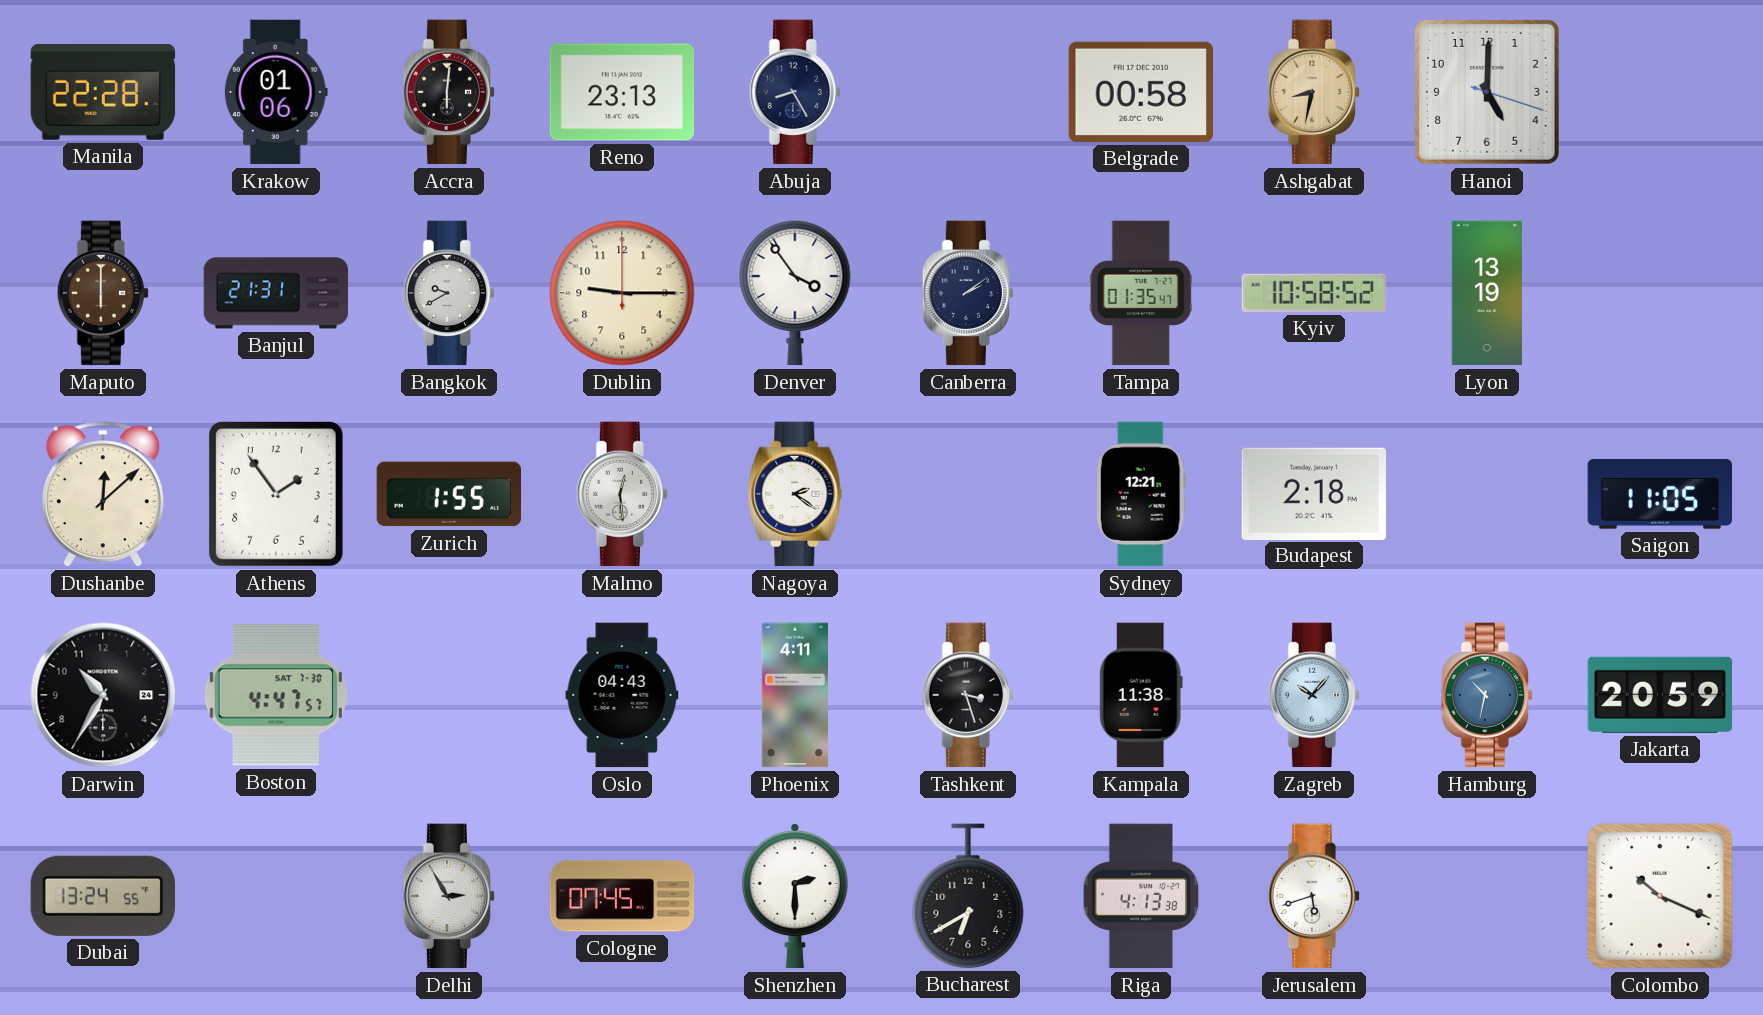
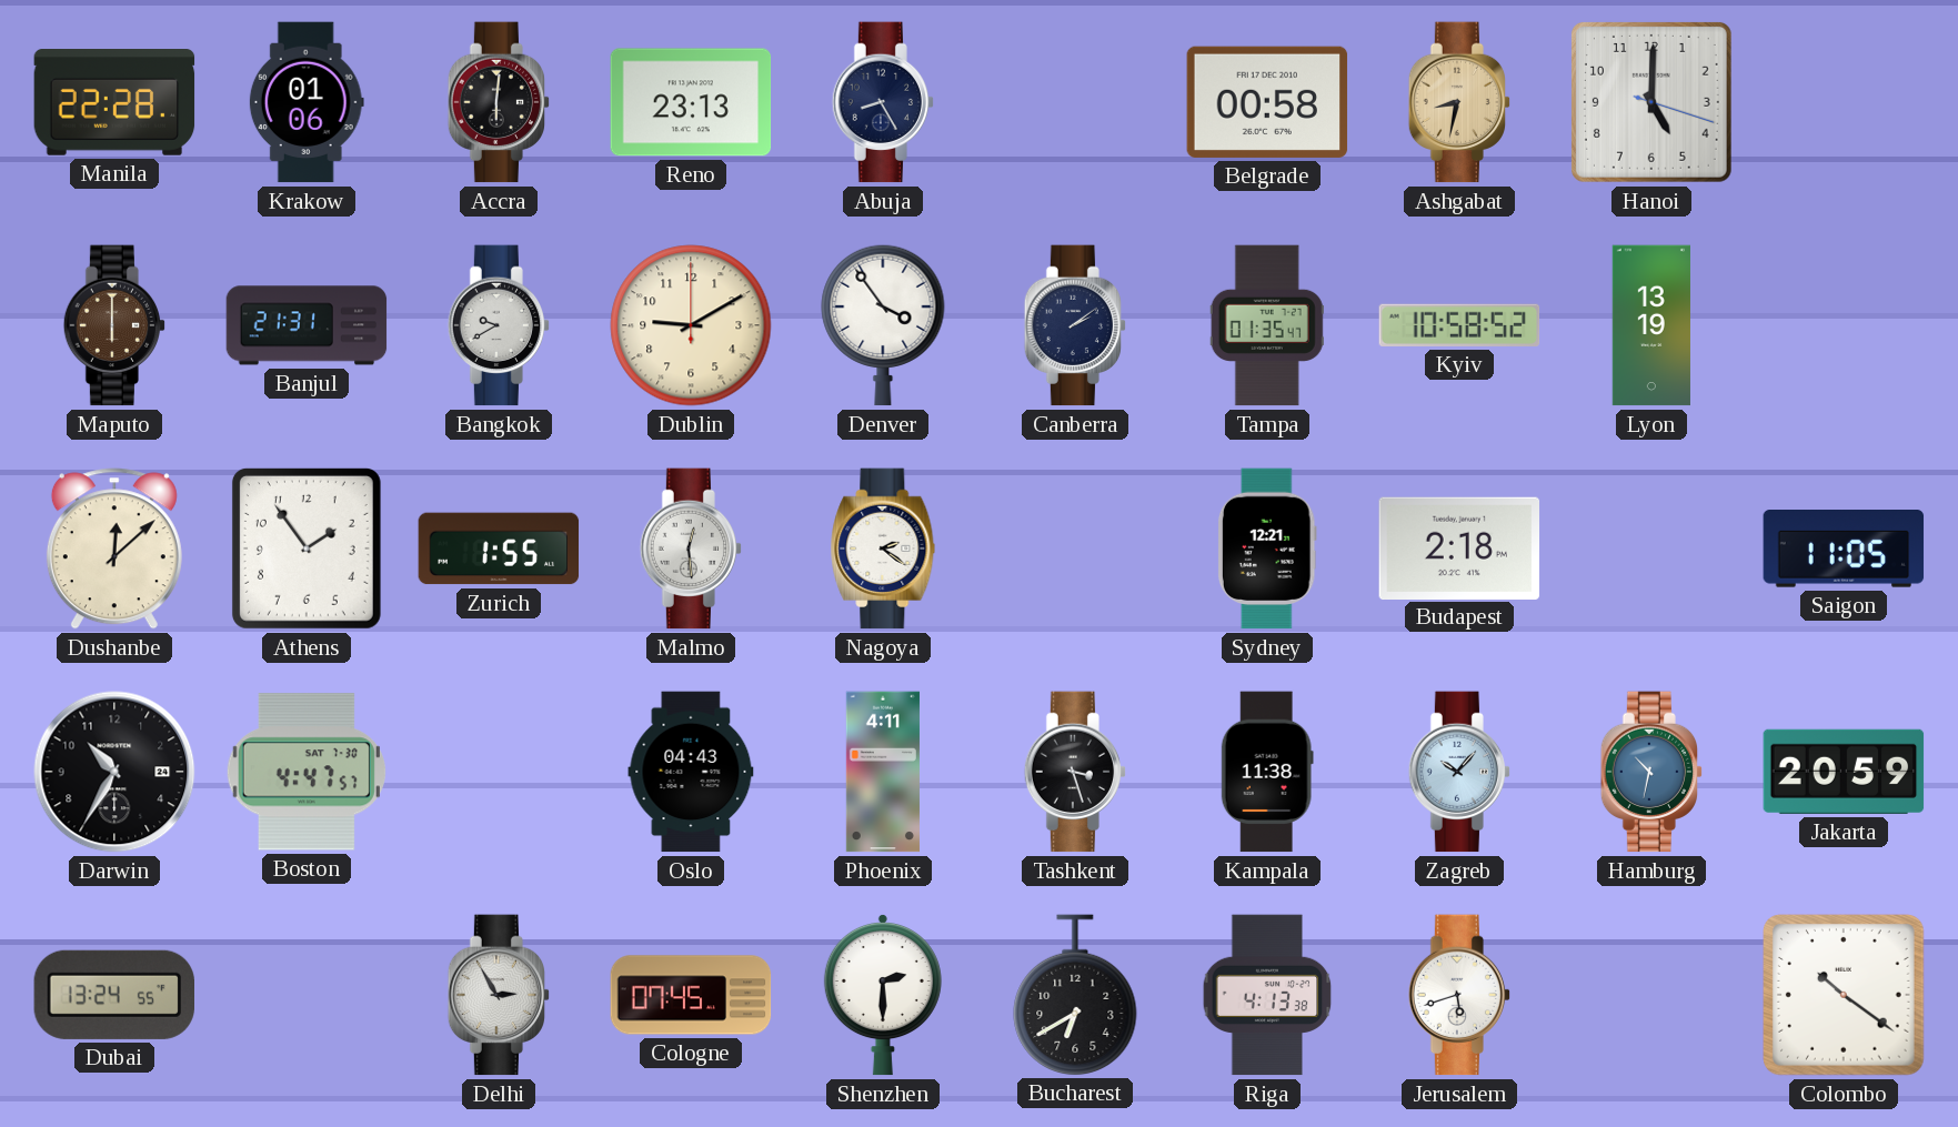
Dublin: 9:15 -> 9:10 (691, 325)
Colombo: 10:19 -> 10:21 (1845, 996)
